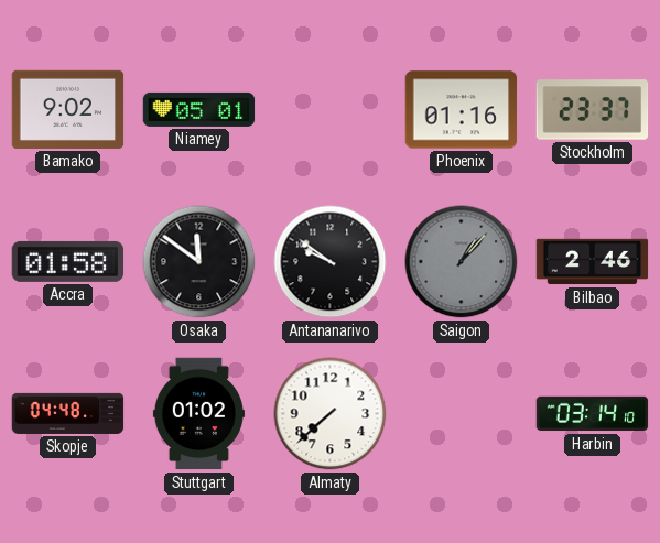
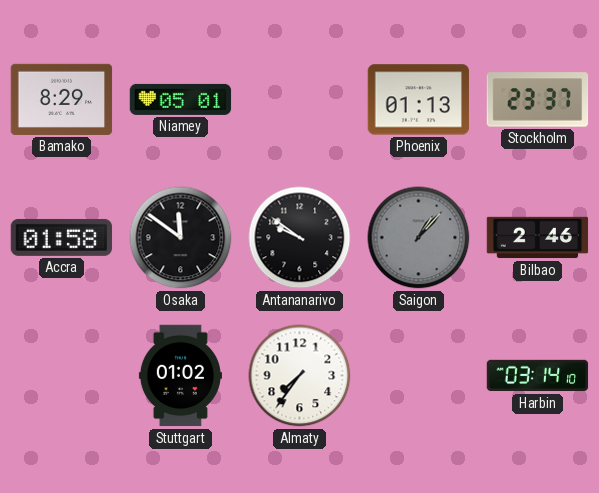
Bamako: 9:02 -> 8:29 (62, 99)
Phoenix: 01:16 -> 01:13 (419, 100)
Skopje: 04:48 -> none (68, 413)
Almaty: 7:38 -> 7:36 (300, 376)
